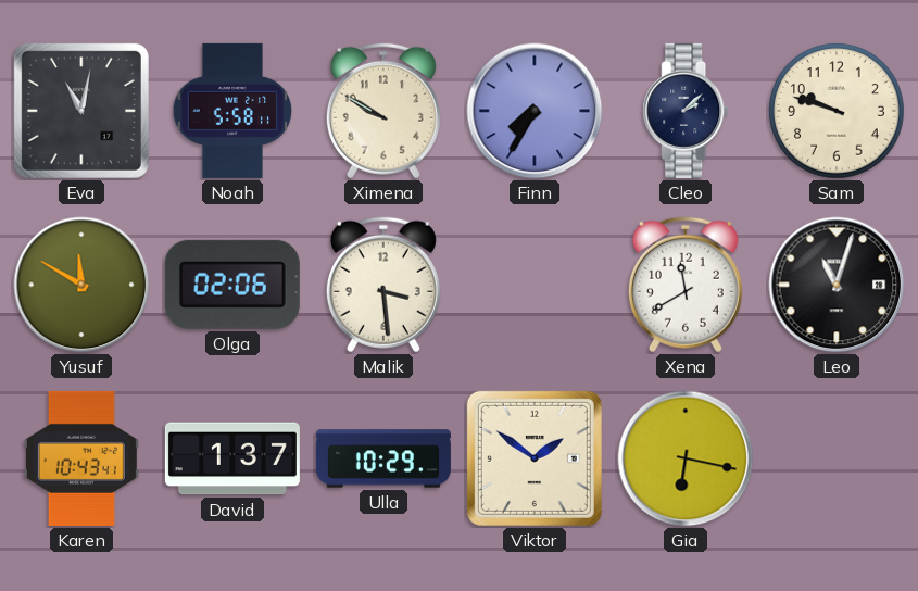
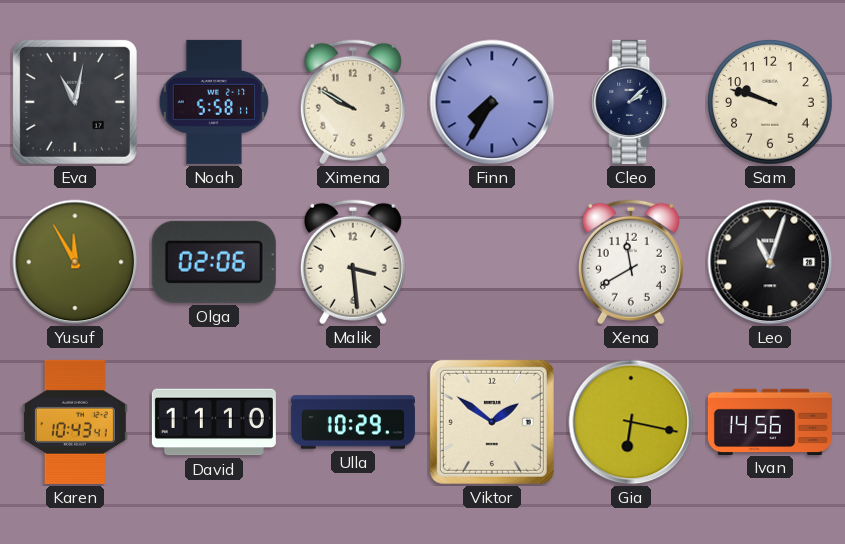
Yusuf: 11:50 -> 11:55 (75, 262)
David: 1:37 -> 11:10 (214, 422)
Ivan: none -> 14:56 (770, 421)
